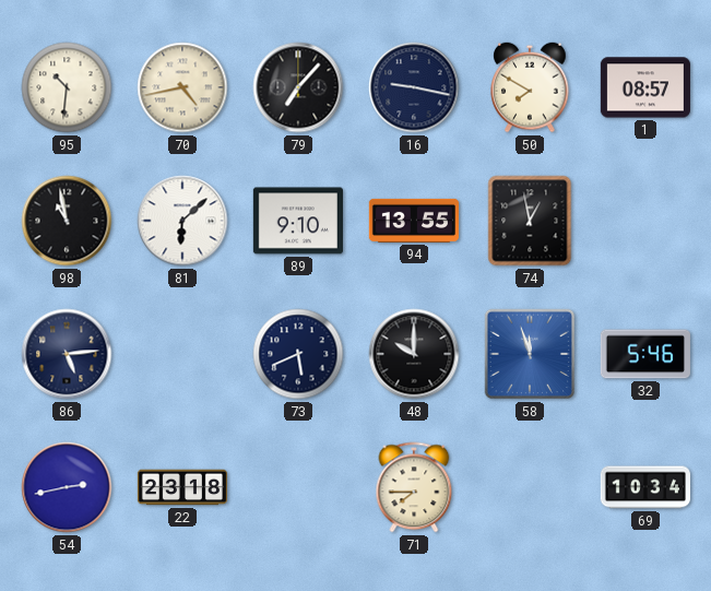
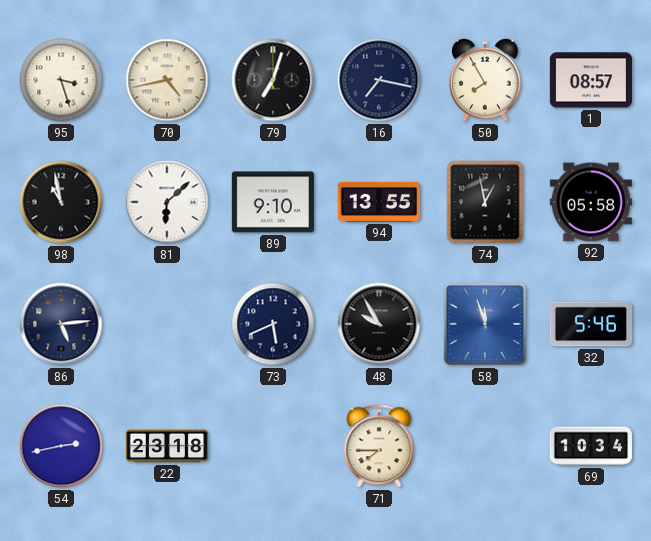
95: 10:31 -> 3:27 (61, 80)
79: 7:07 -> 7:03 (273, 80)
16: 9:17 -> 7:17 (379, 80)
50: 7:50 -> 7:55 (485, 80)
92: none -> 05:58 (591, 202)
48: 10:00 -> 9:55 (379, 324)
